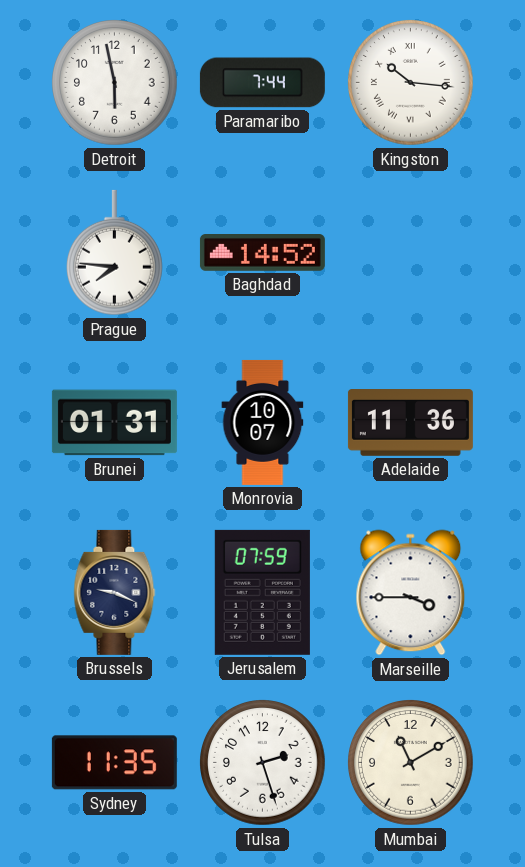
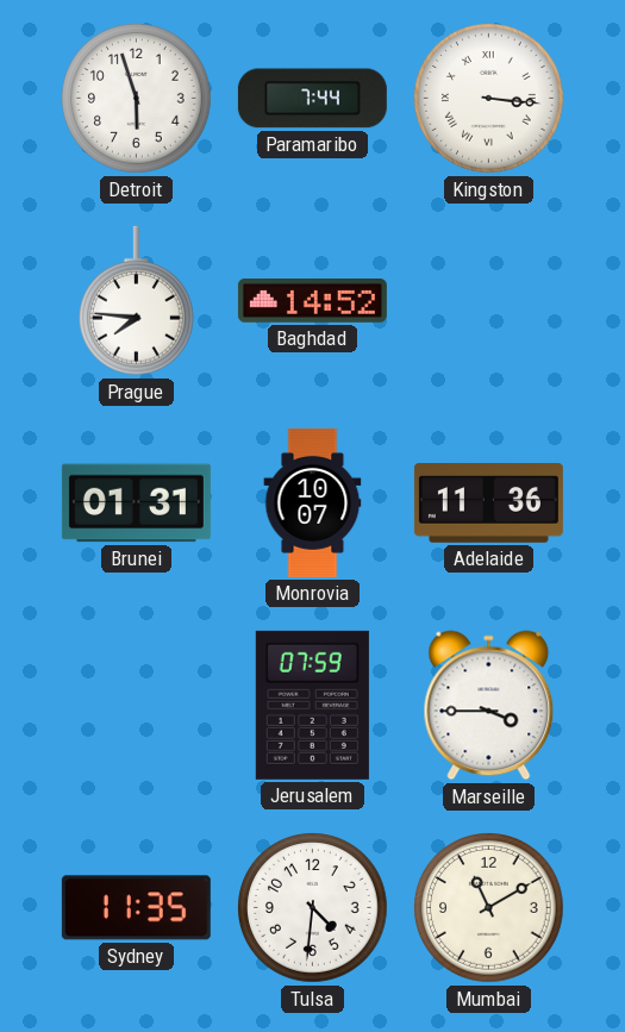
Detroit: 5:58 -> 5:57 (137, 99)
Kingston: 10:16 -> 3:16 (489, 99)
Brussels: 9:19 -> none (115, 592)
Tulsa: 2:27 -> 4:31 (313, 908)
